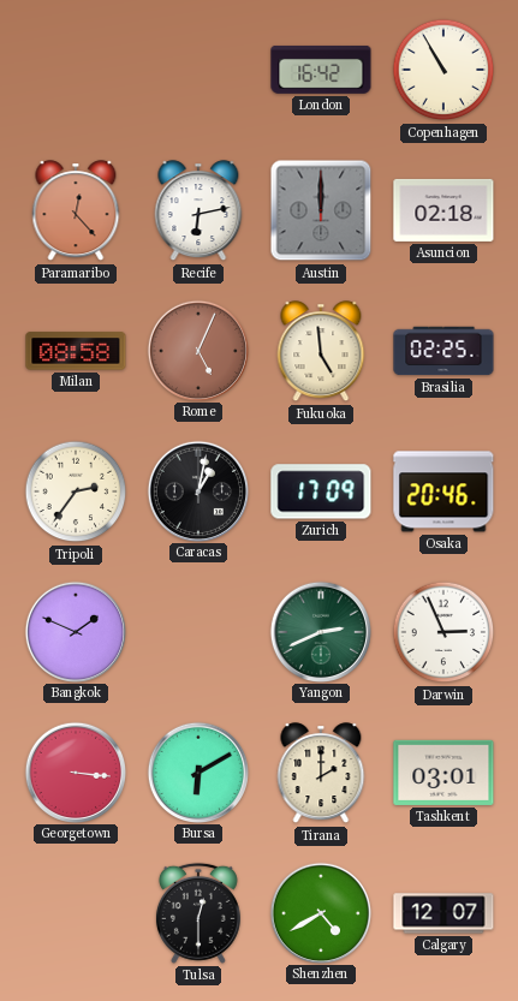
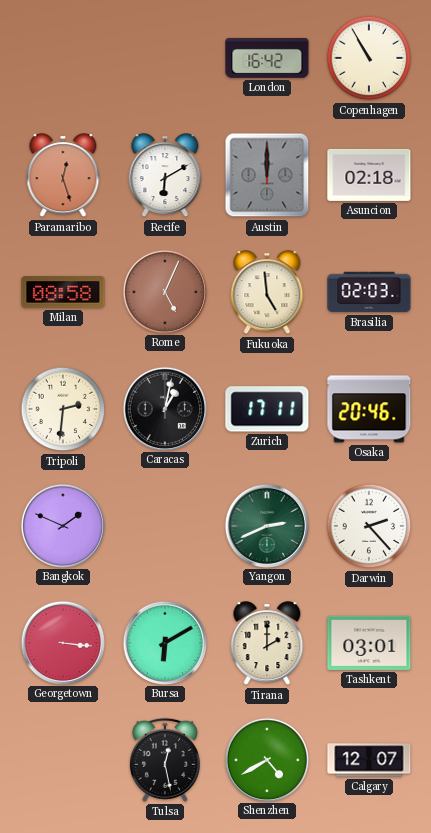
Paramaribo: 12:23 -> 12:27 (63, 176)
Recife: 6:13 -> 6:10 (165, 176)
Brasilia: 02:25 -> 02:03 (369, 292)
Tripoli: 2:36 -> 2:31 (63, 409)
Zurich: 17:09 -> 17:11 (267, 409)
Darwin: 2:56 -> 2:23 (369, 526)
Tulsa: 12:30 -> 12:28 (165, 760)
